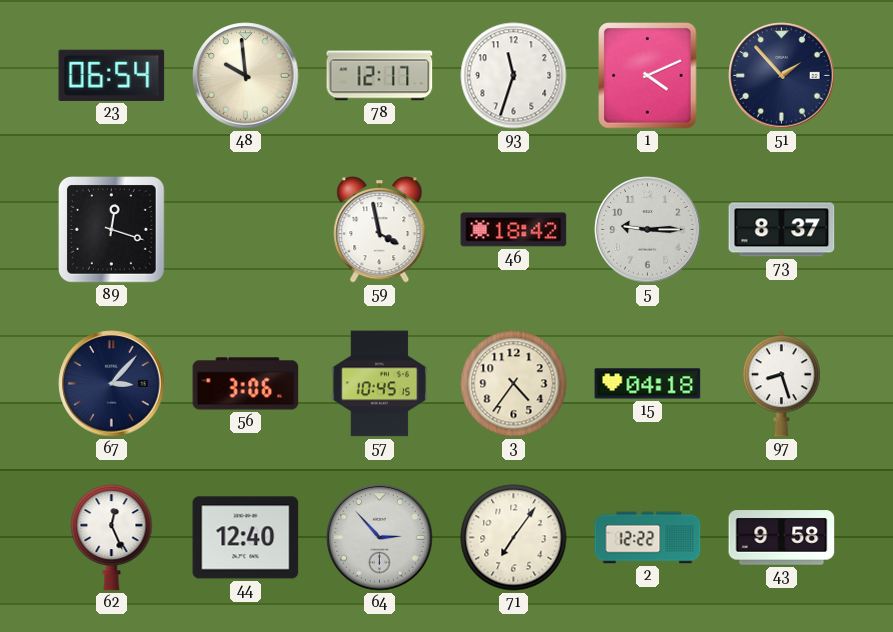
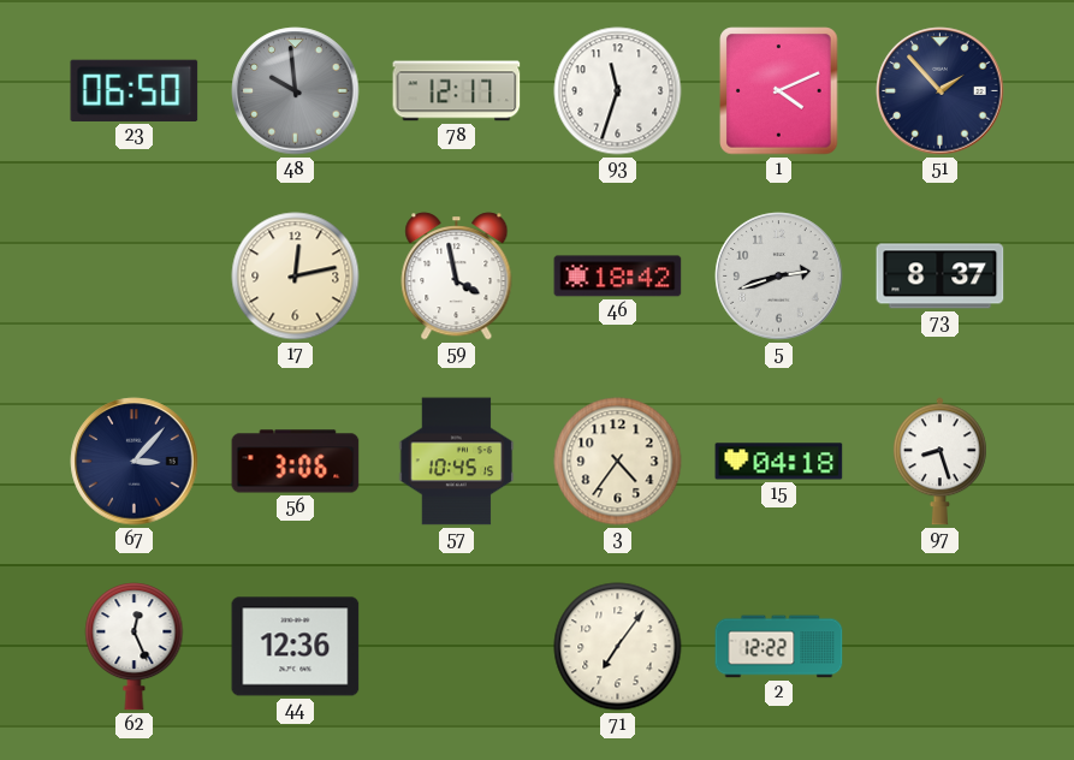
23: 06:54 -> 06:50 (135, 90)
48 dial: cream -> grey (296, 91)
89: 12:18 -> none (112, 230)
17: none -> 12:13 (296, 277)
5: 9:15 -> 2:42 (779, 277)
44: 12:40 -> 12:36 (296, 647)
64: 2:53 -> none (380, 538)
43: 9:58 -> none (782, 538)
